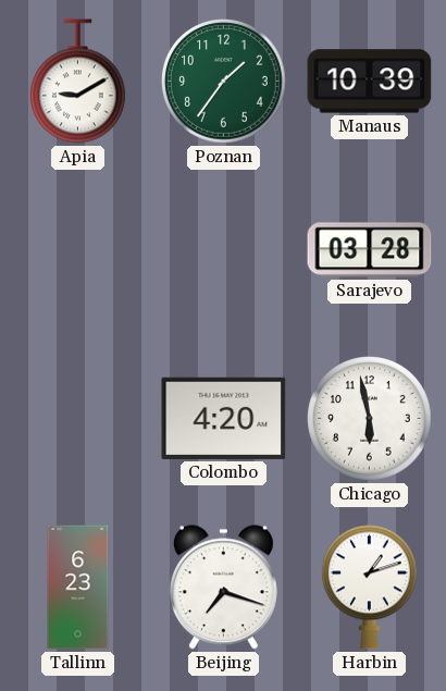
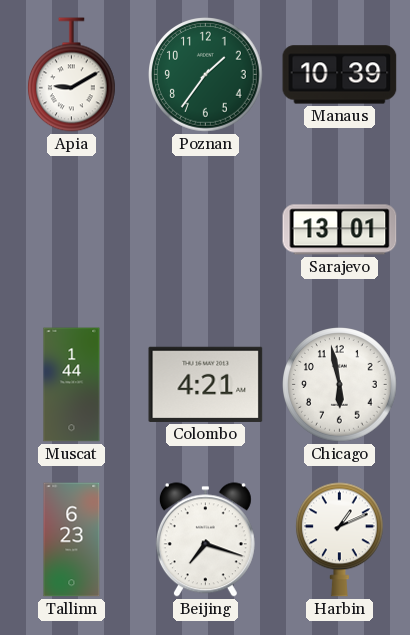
Sarajevo: 03:28 -> 13:01 (340, 230)
Muscat: none -> 1:44 (72, 385)
Colombo: 4:20 -> 4:21 (206, 384)
Harbin: 1:12 -> 1:11 (340, 540)
